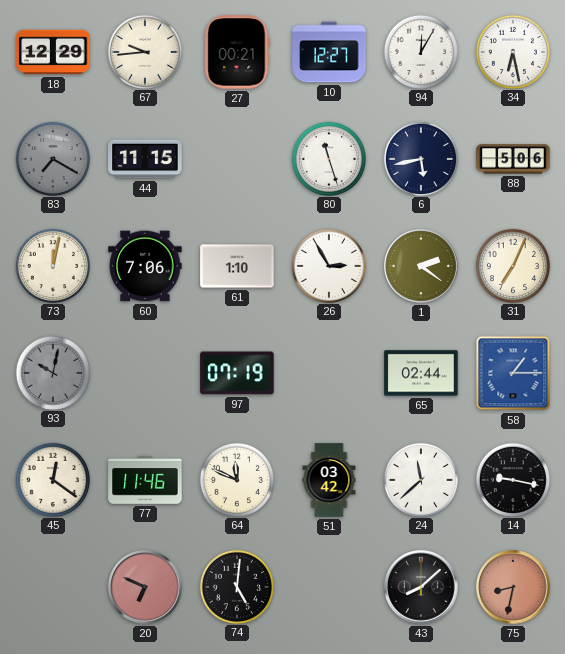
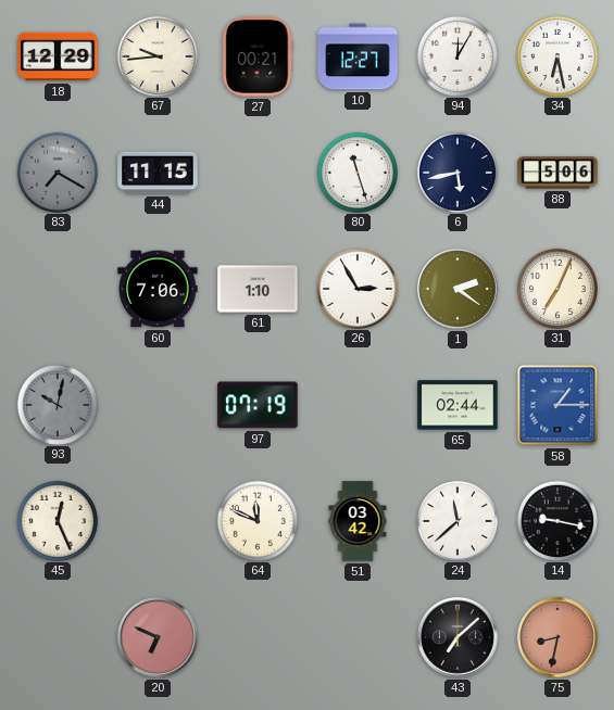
73: 12:02 -> none (52, 265)
45: 12:21 -> 12:26 (57, 520)
77: 11:46 -> none (145, 481)
74: 5:01 -> none (236, 586)
43: 8:08 -> 7:08 (459, 638)
